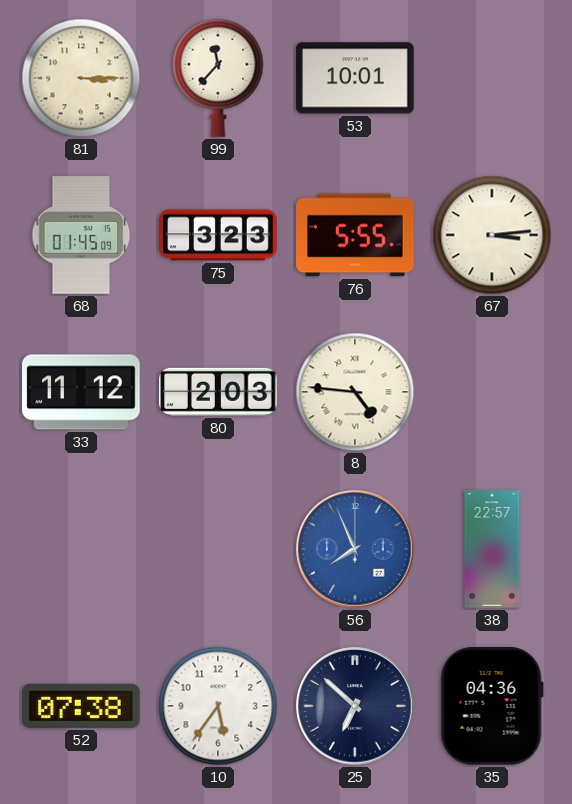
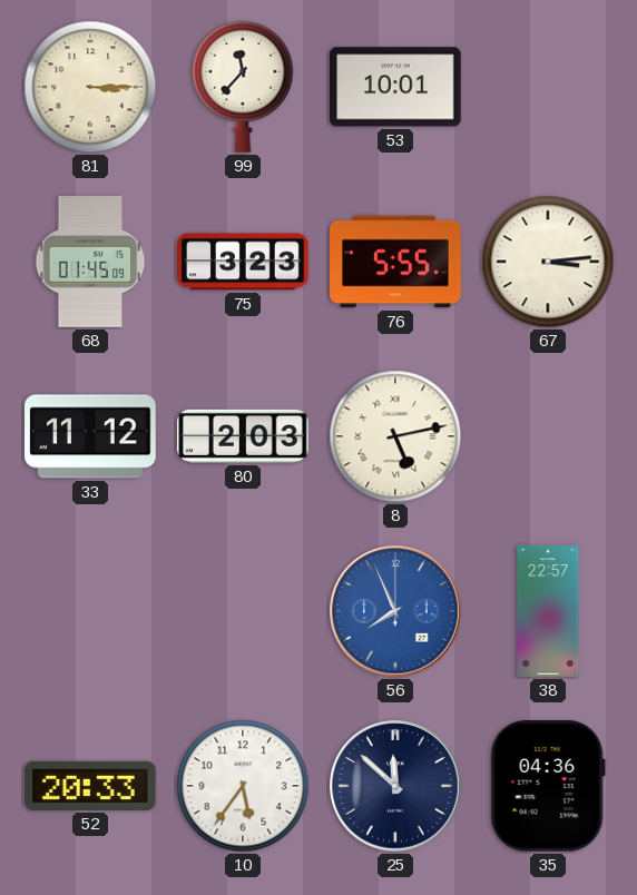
8: 4:46 -> 5:13 (395, 436)
52: 07:38 -> 20:33 (90, 786)
25: 6:52 -> 11:52 (395, 786)
